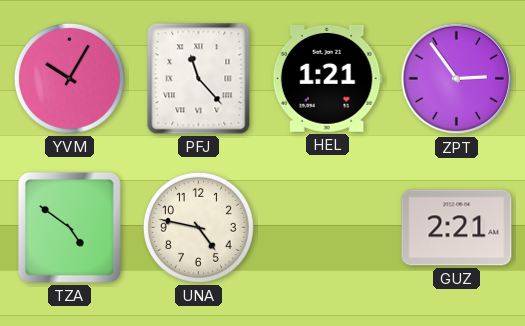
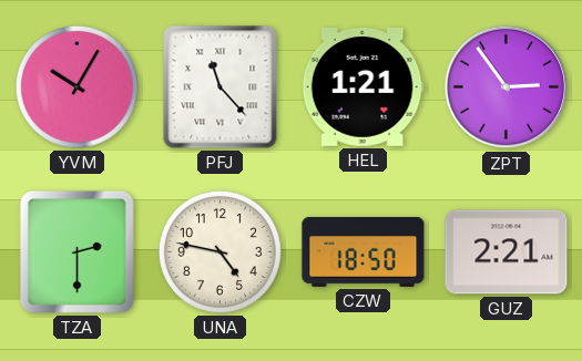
TZA: 4:51 -> 2:30 (76, 251)
CZW: none -> 18:50 (364, 251)
